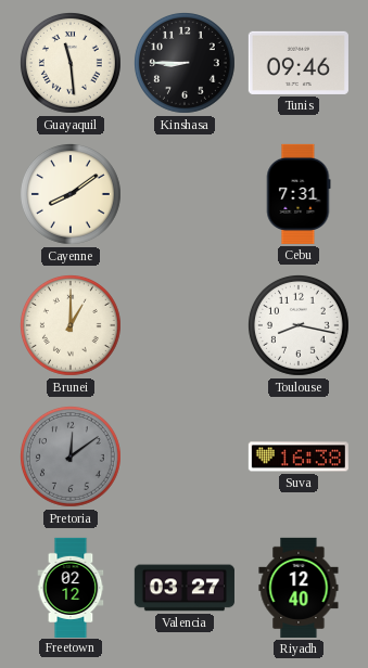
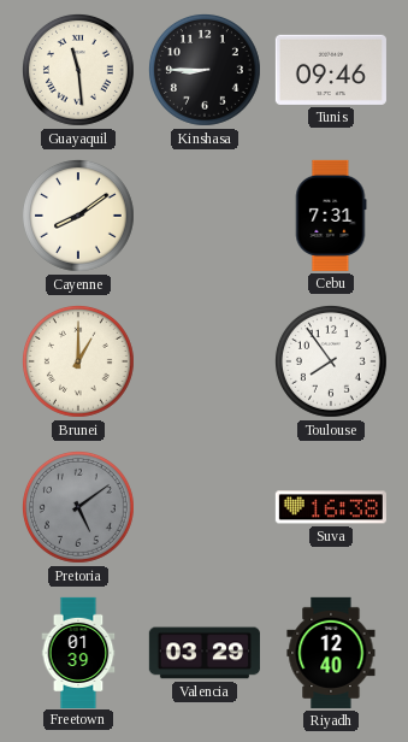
Toulouse: 8:17 -> 7:54 (331, 361)
Pretoria: 12:09 -> 5:09 (78, 507)
Freetown: 02:12 -> 01:39 (78, 652)
Valencia: 03:27 -> 03:29 (205, 653)
